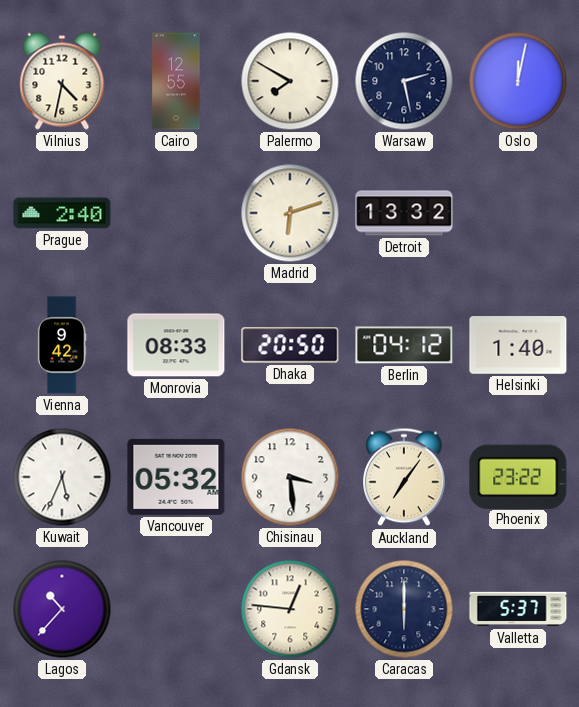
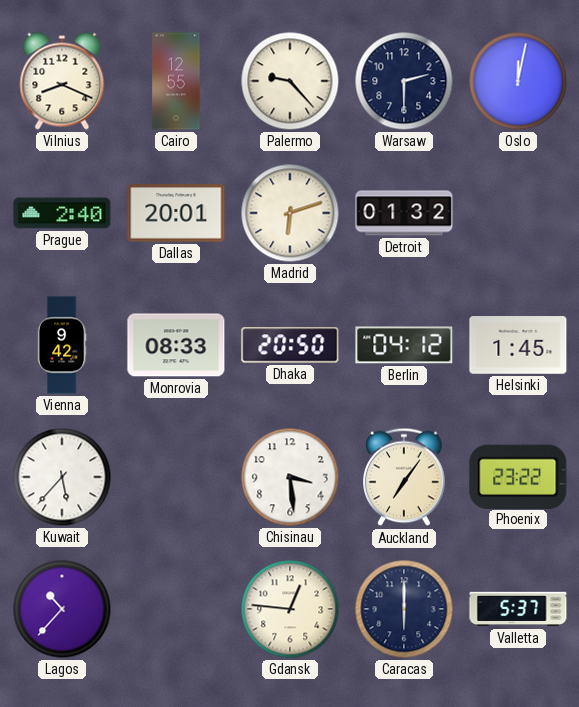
Vilnius: 4:32 -> 8:19 (62, 81)
Palermo: 7:50 -> 9:23 (290, 81)
Warsaw: 2:28 -> 2:30 (404, 81)
Dallas: none -> 20:01 (176, 213)
Detroit: 13:32 -> 01:32 (404, 213)
Helsinki: 1:40 -> 1:45 (518, 345)
Kuwait: 5:34 -> 5:37 (62, 477)
Vancouver: 05:32 -> none (176, 477)
